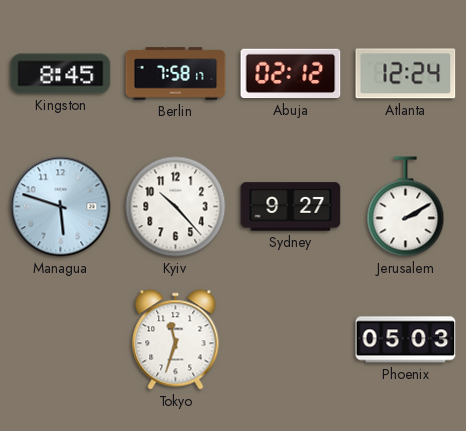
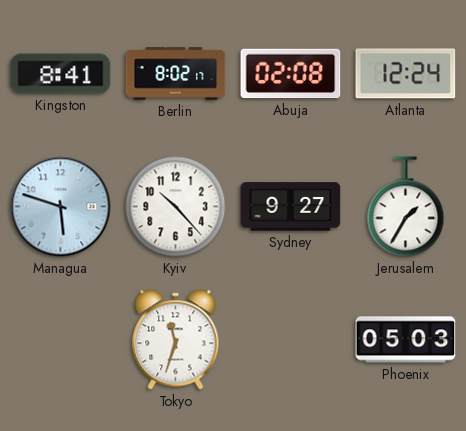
Kingston: 8:45 -> 8:41 (61, 74)
Berlin: 7:58 -> 8:02 (176, 74)
Abuja: 02:12 -> 02:08 (291, 74)
Jerusalem: 2:10 -> 1:35 (406, 207)
